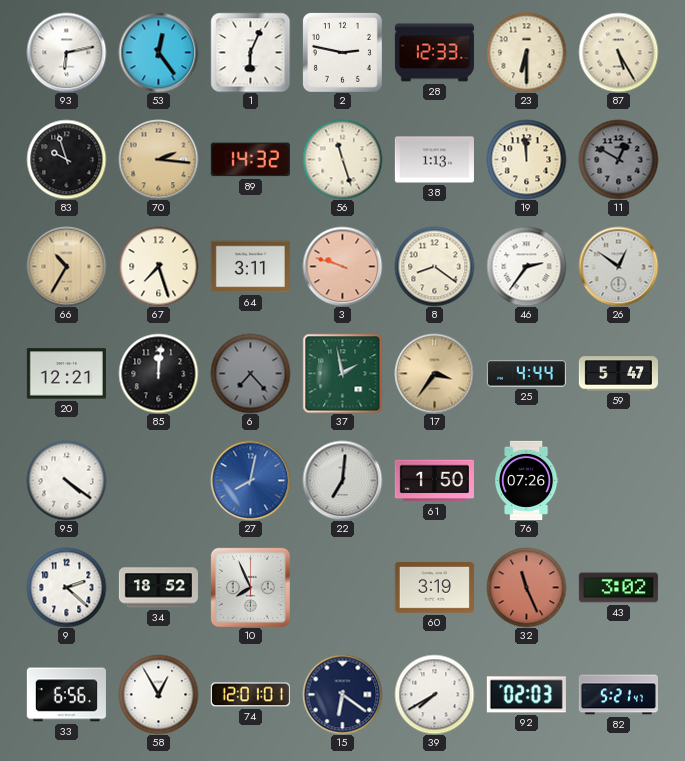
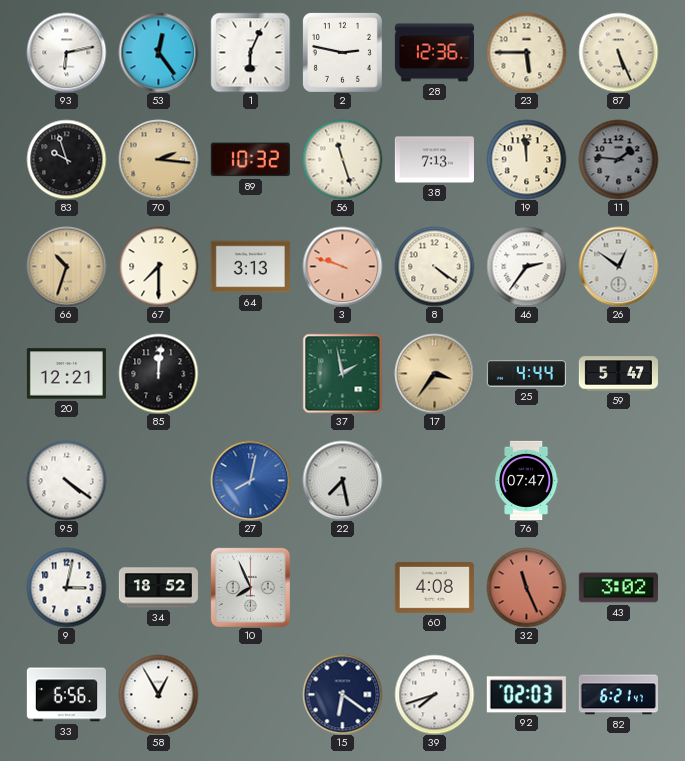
28: 12:33 -> 12:36 (434, 53)
23: 6:30 -> 5:45 (526, 52)
87: 5:25 -> 5:26 (618, 52)
89: 14:32 -> 10:32 (250, 160)
38: 1:13 -> 7:13 (434, 160)
11: 12:50 -> 1:46 (618, 159)
66: 10:35 -> 10:33 (66, 266)
67: 7:27 -> 7:30 (158, 266)
64: 3:11 -> 3:13 (250, 267)
8: 8:21 -> 4:21 (434, 266)
6: 7:23 -> none (250, 373)
22: 7:01 -> 7:28 (342, 480)
61: 1:50 -> none (434, 481)
76: 07:26 -> 07:47 (527, 480)
9: 2:22 -> 3:02 (66, 587)
60: 3:19 -> 4:08 (434, 588)
74: 12:01 -> none (250, 695)
39: 7:40 -> 7:42 (434, 694)
82: 5:21 -> 6:21 (618, 695)
